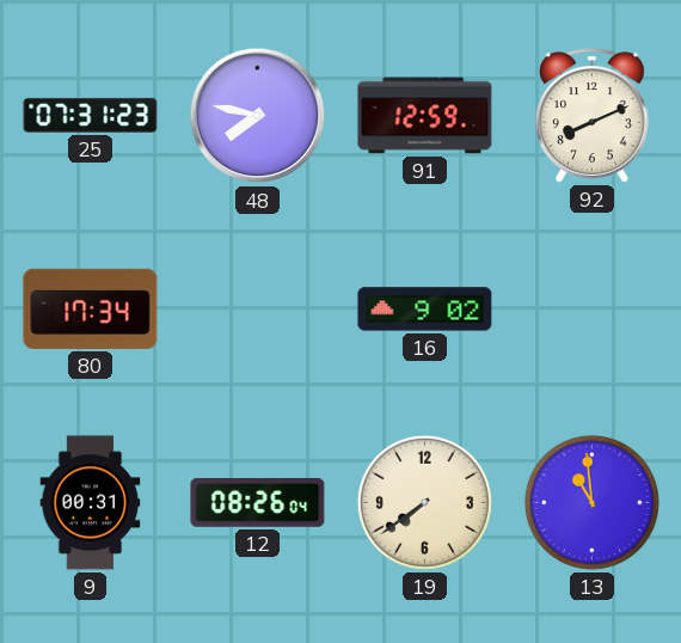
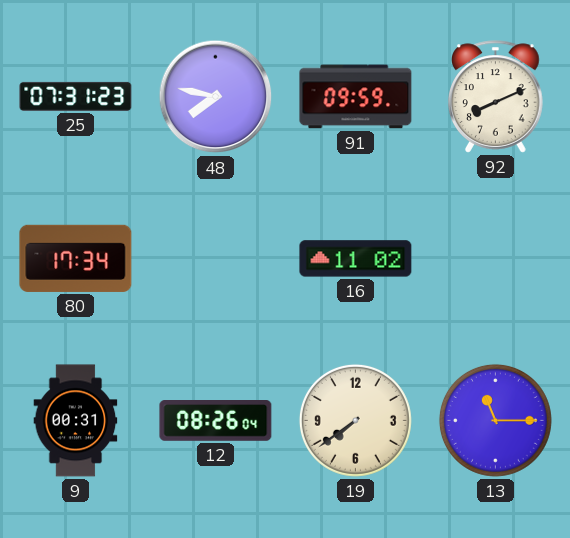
91: 12:59 -> 09:59 (356, 97)
16: 9:02 -> 11:02 (356, 259)
13: 10:59 -> 11:15 (495, 420)
